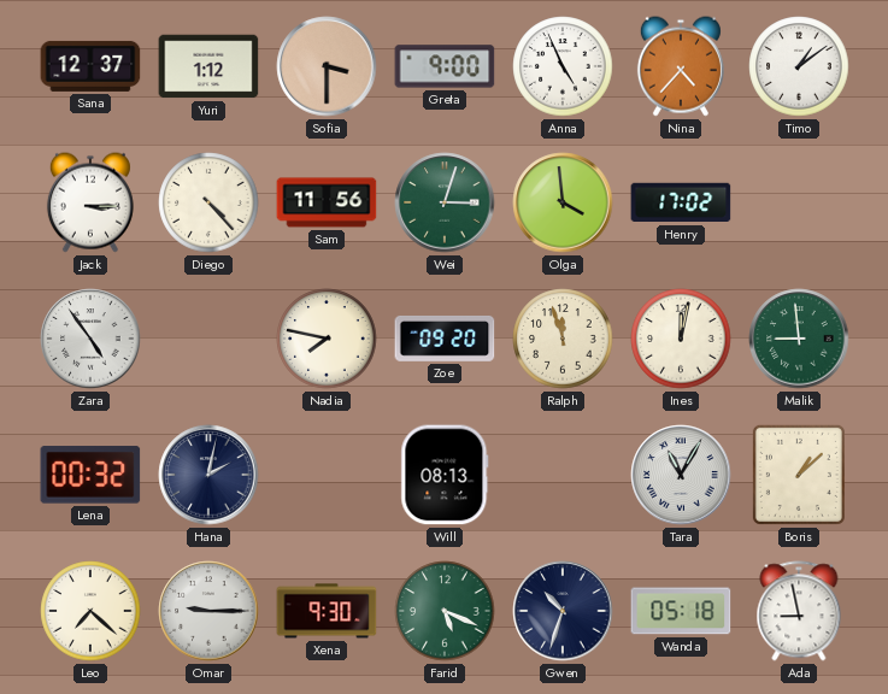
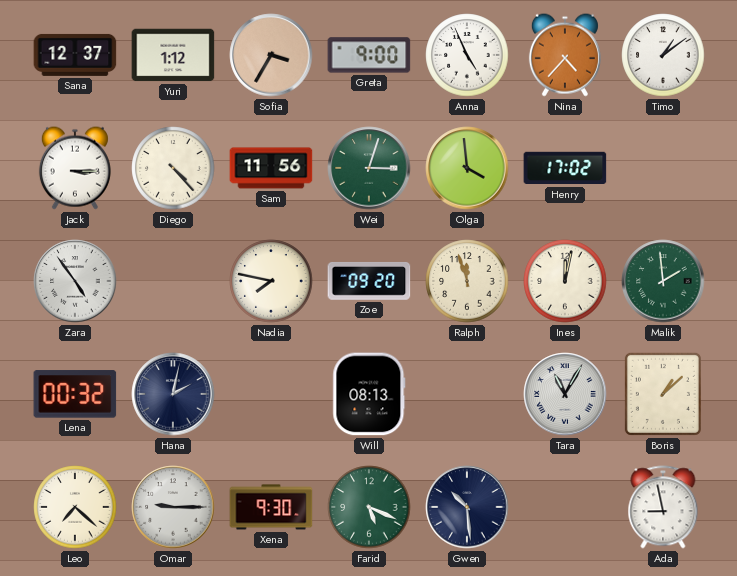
Sofia: 3:30 -> 3:35 (271, 55)
Malik: 8:59 -> 1:59 (663, 281)
Gwen: 10:33 -> 10:29 (467, 507)
Wanda: 05:18 -> none (681, 611)
